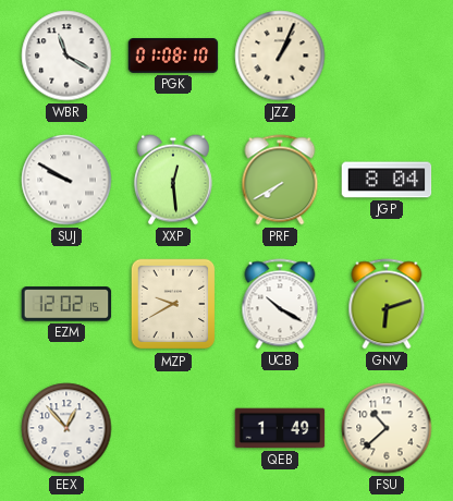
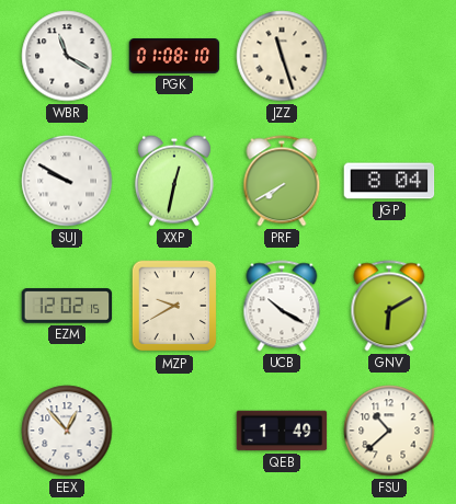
JZZ: 1:04 -> 11:27 (282, 56)
XXP: 12:29 -> 12:32 (174, 181)
GNV: 6:12 -> 6:10 (389, 306)
